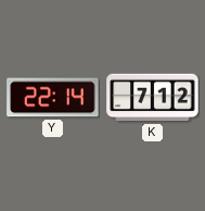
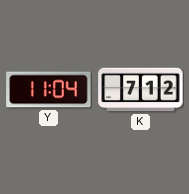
Y: 22:14 -> 11:04 (49, 90)
